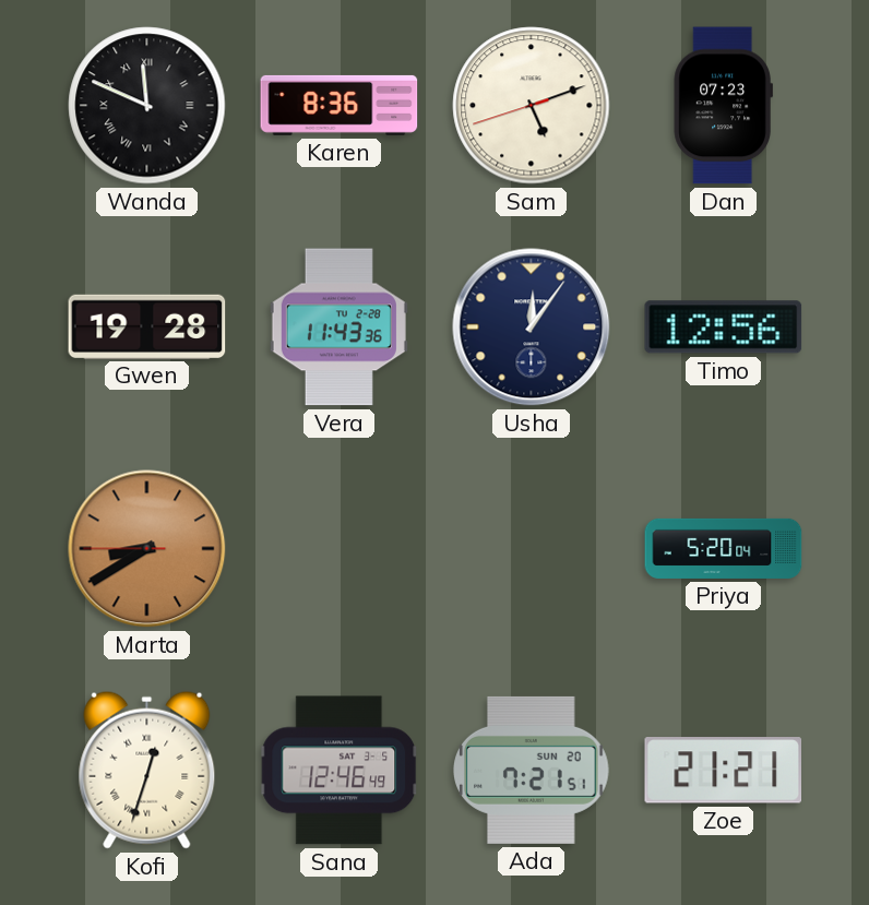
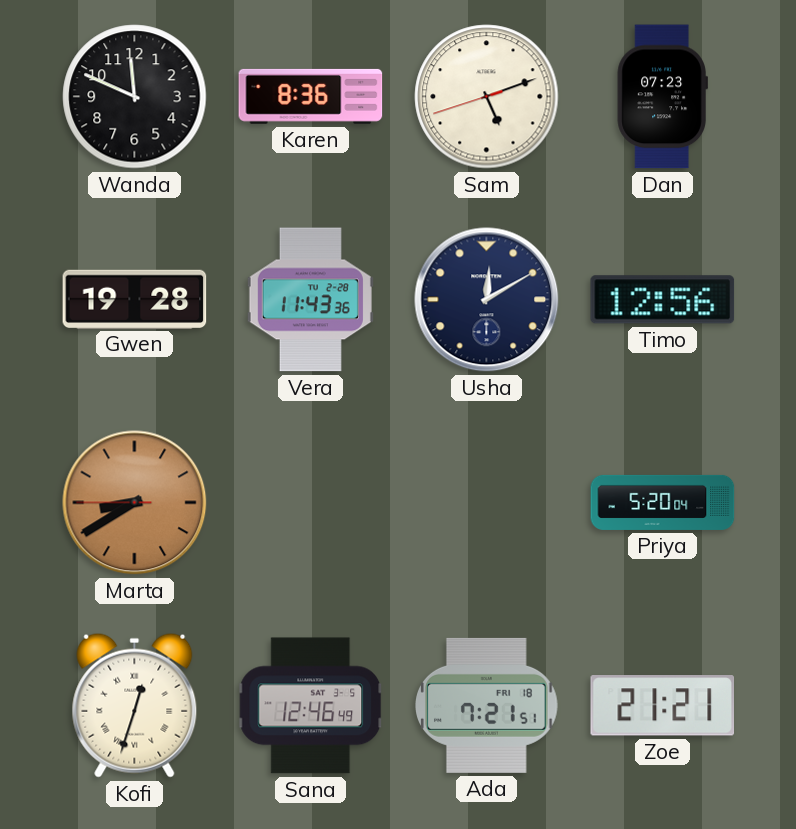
Wanda numerals: Roman -> Arabic (135, 97)
Usha: 12:06 -> 12:10 (487, 300)
Ada date: SUN 20 -> FRI 18 (487, 705)
